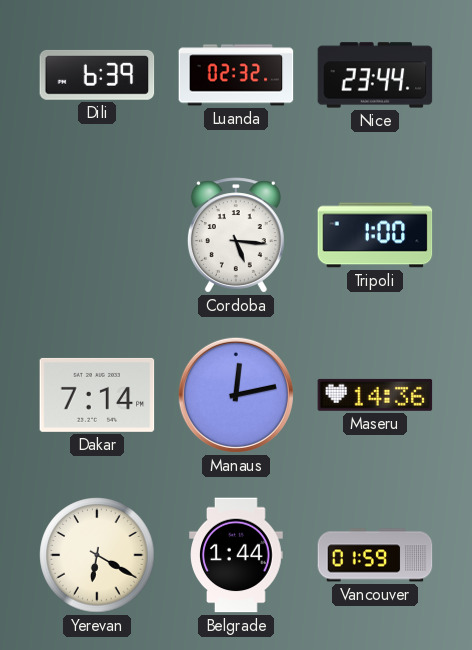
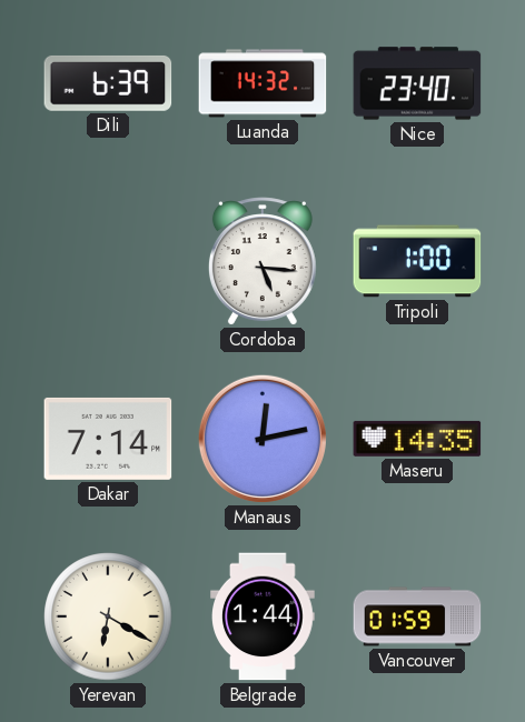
Luanda: 02:32 -> 14:32 (262, 83)
Nice: 23:44 -> 23:40 (417, 83)
Maseru: 14:36 -> 14:35 (417, 439)
